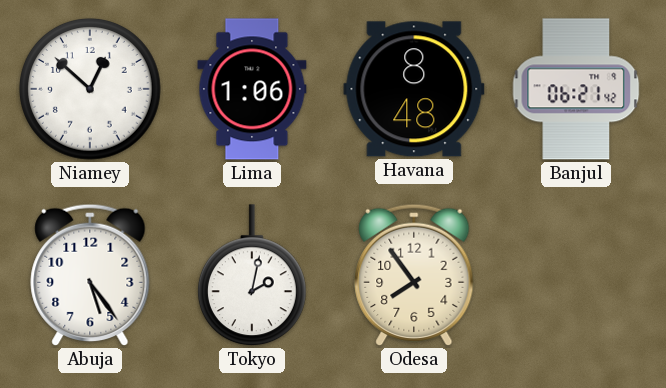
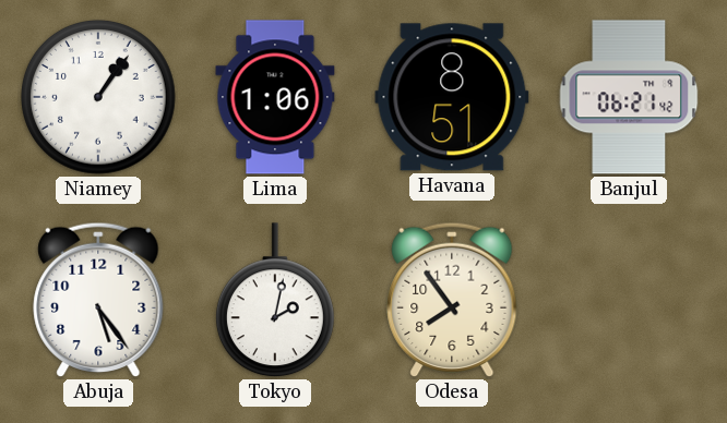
Niamey: 12:52 -> 1:06 (99, 98)
Havana: 8:48 -> 8:51 (452, 97)
